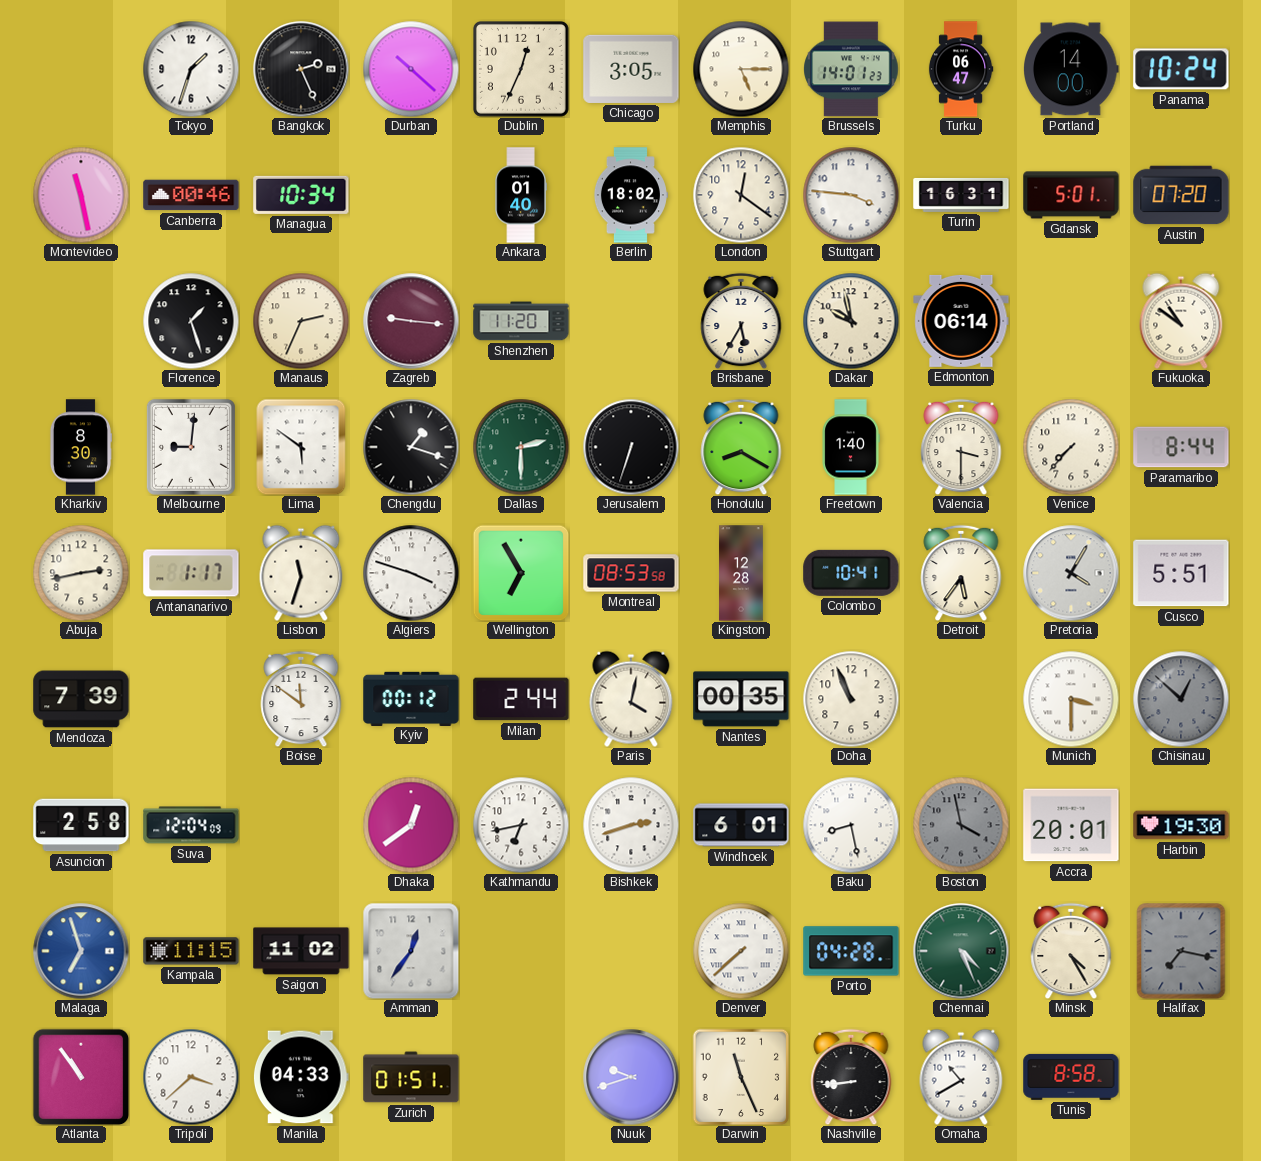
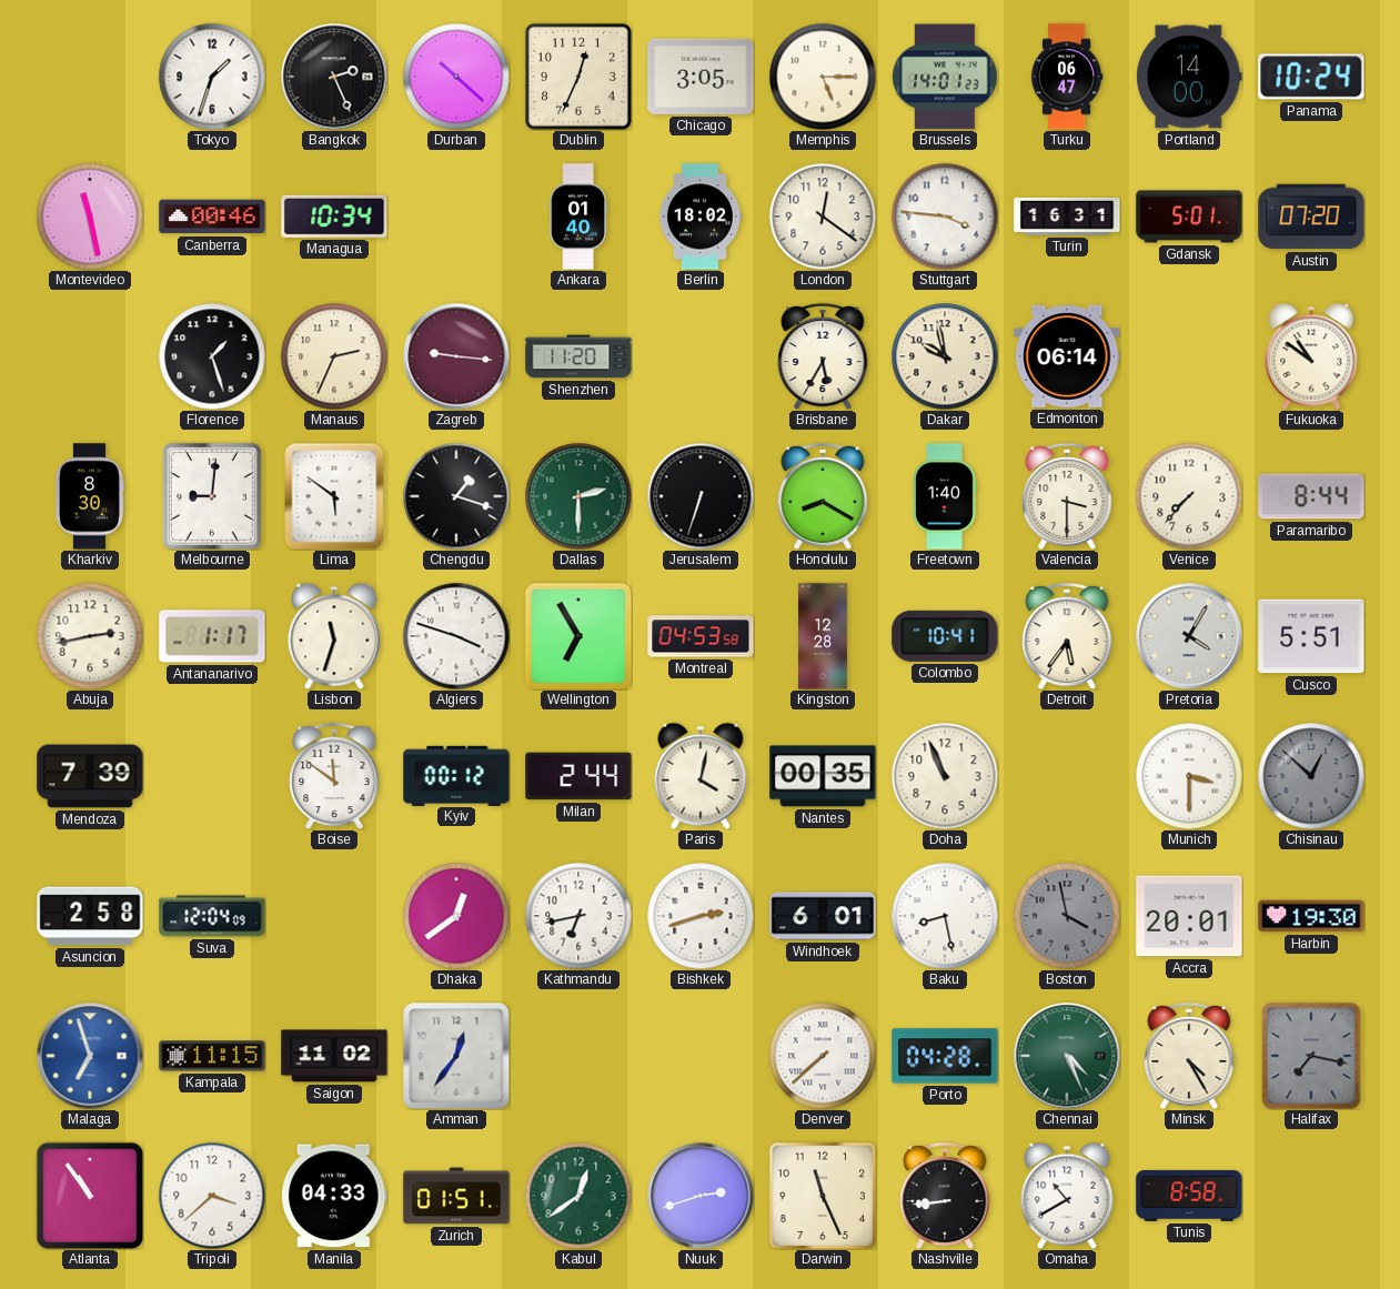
Montreal: 08:53 -> 04:53 (701, 636)
Kabul: none -> 12:39 (578, 1196)
Nuuk: 9:42 -> 2:42 (701, 1196)
